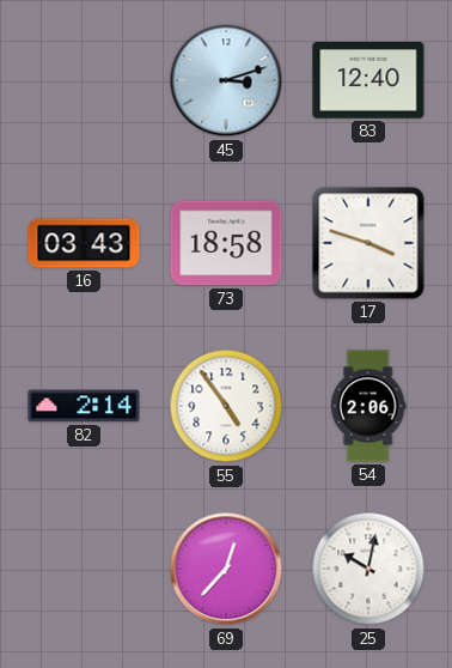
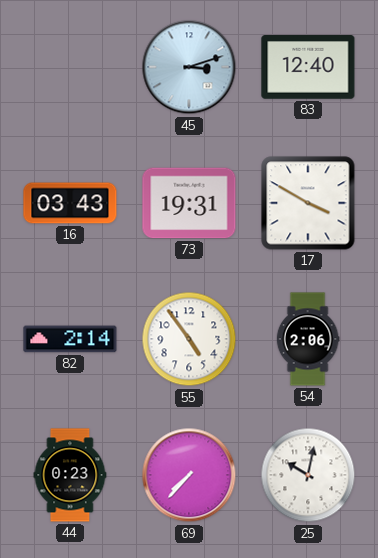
73: 18:58 -> 19:31 (189, 203)
17: 3:48 -> 3:50 (308, 203)
44: none -> 0:23 (70, 475)
69: 12:37 -> 7:37 (189, 475)
